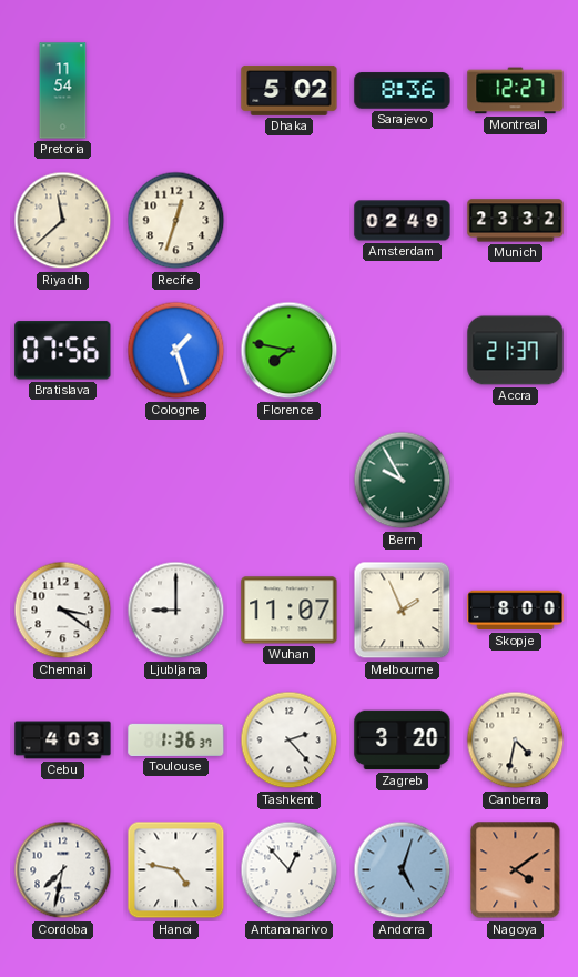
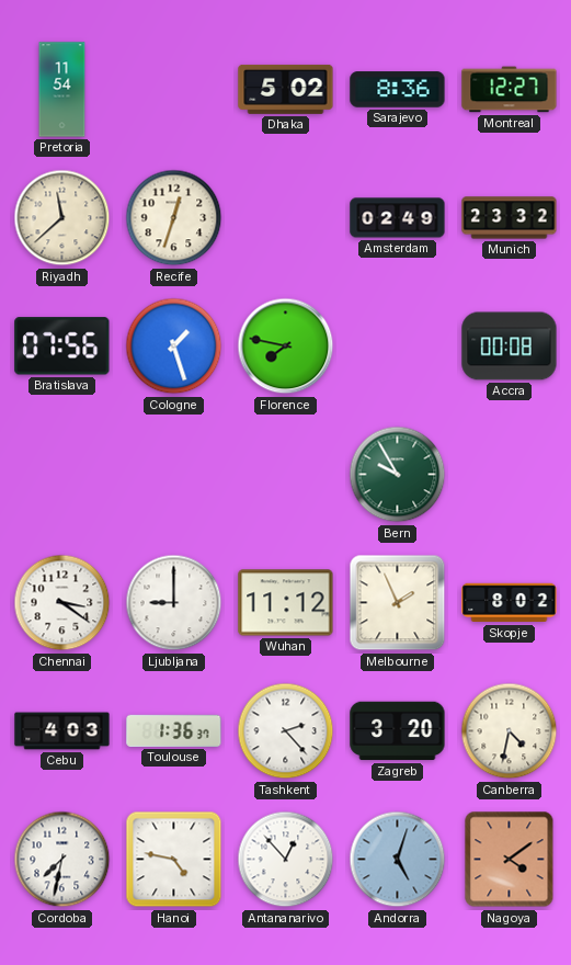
Accra: 21:37 -> 00:08 (510, 347)
Wuhan: 11:07 -> 11:12 (286, 603)
Skopje: 8:00 -> 8:02 (510, 603)
